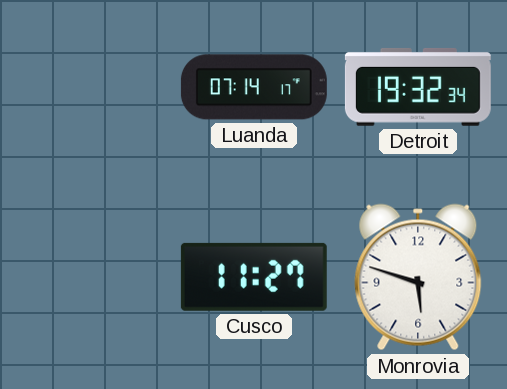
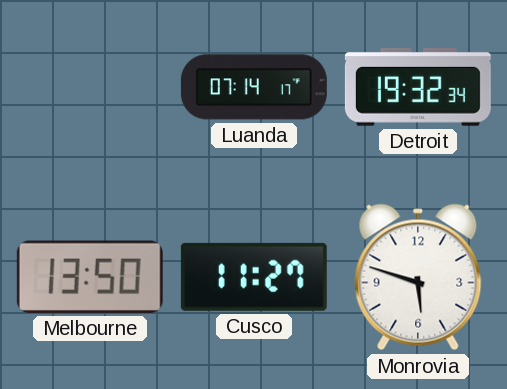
Melbourne: none -> 13:50 (90, 277)
